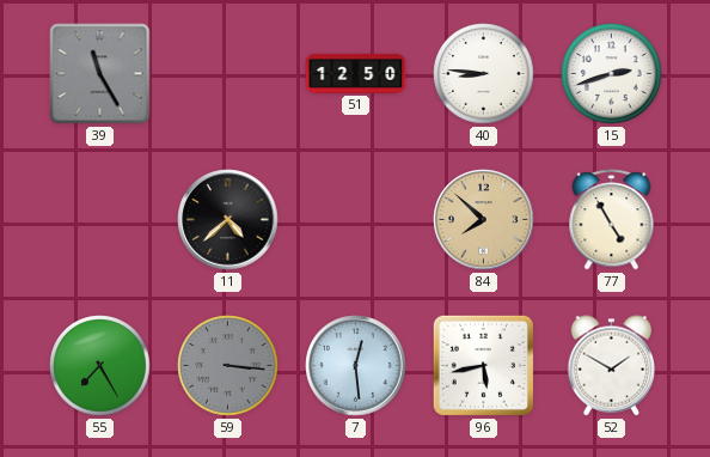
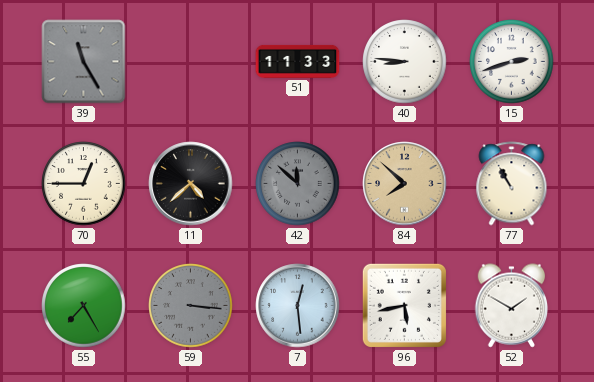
51: 12:50 -> 11:33 (298, 61)
70: none -> 12:45 (84, 184)
42: none -> 11:52 (298, 184)
77: 4:55 -> 10:55 (512, 184)
